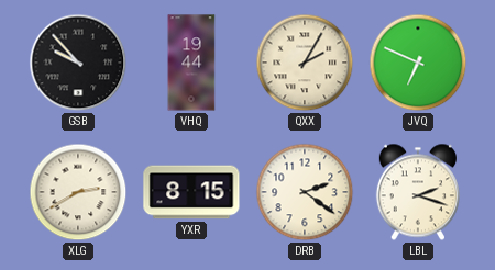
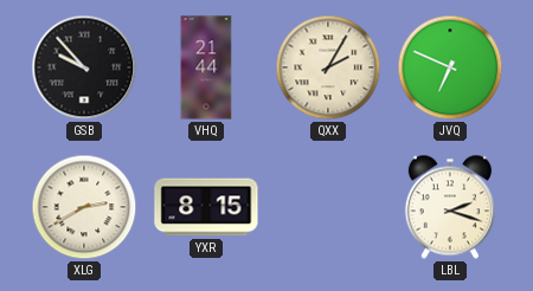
VHQ: 19:44 -> 21:44 (206, 67)
DRB: 2:21 -> none (305, 192)
